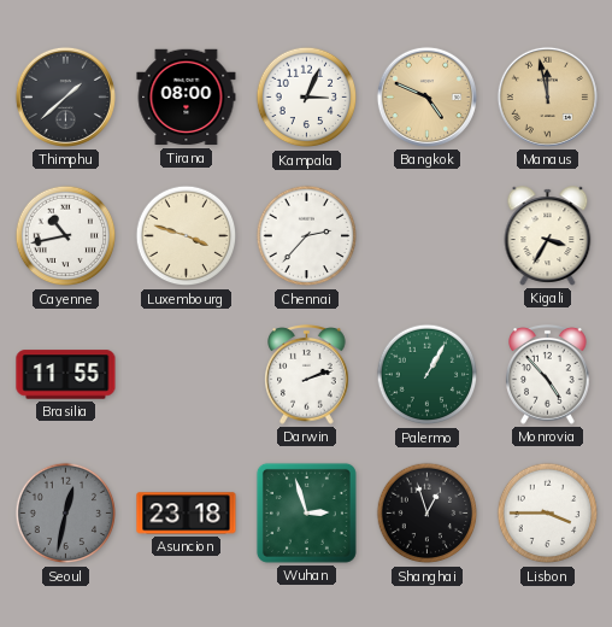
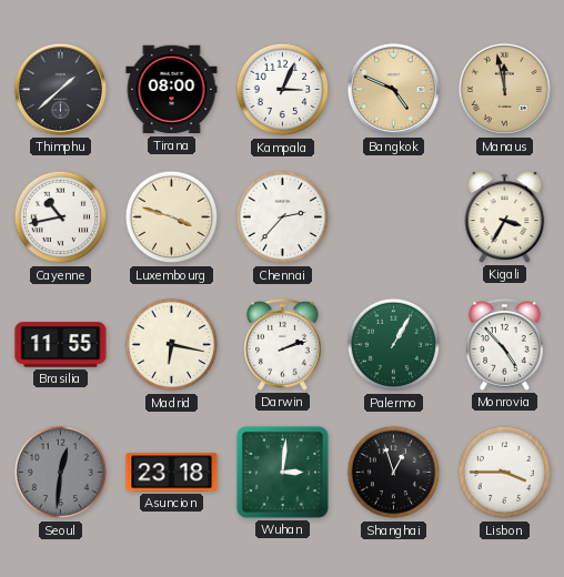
Madrid: none -> 6:17 (172, 345)
Seoul: 12:32 -> 12:31 (61, 473)
Wuhan: 2:57 -> 3:01 (282, 472)
